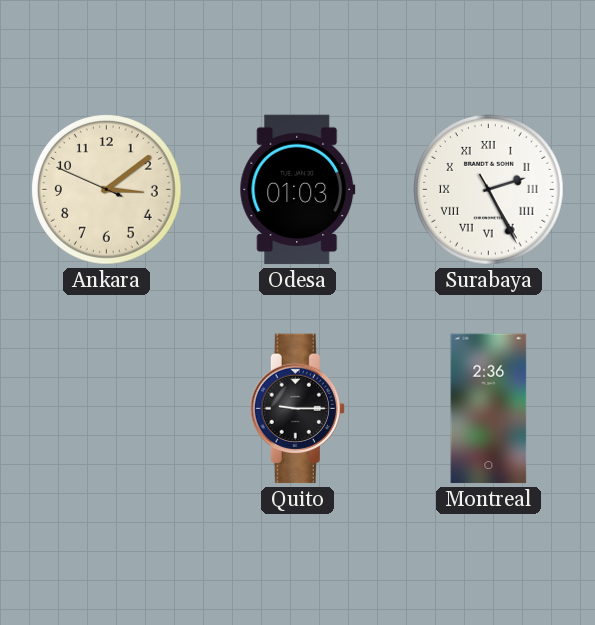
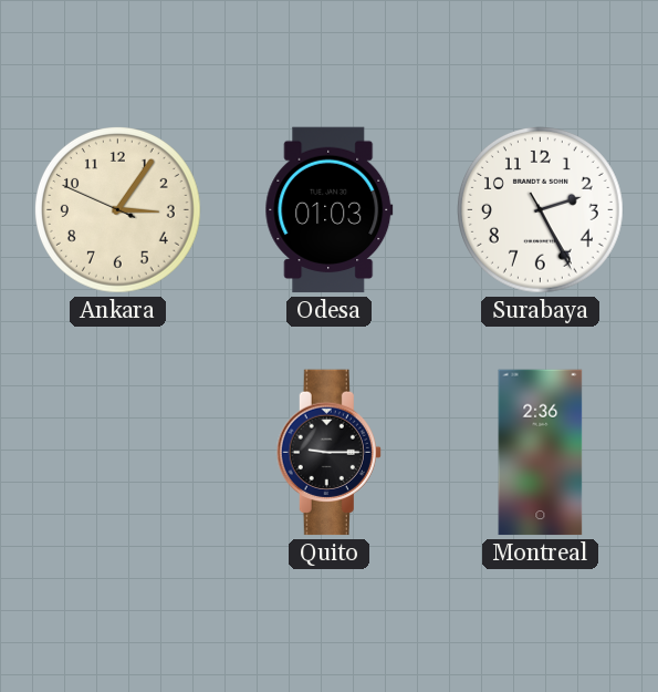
Ankara: 3:08 -> 3:05 (118, 210)
Surabaya numerals: Roman -> Arabic (541, 210)
